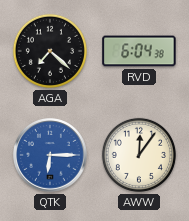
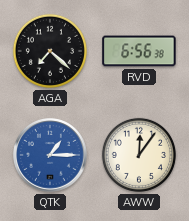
RVD: 6:04 -> 6:56 (139, 51)
QTK: 6:15 -> 1:15 (50, 155)
